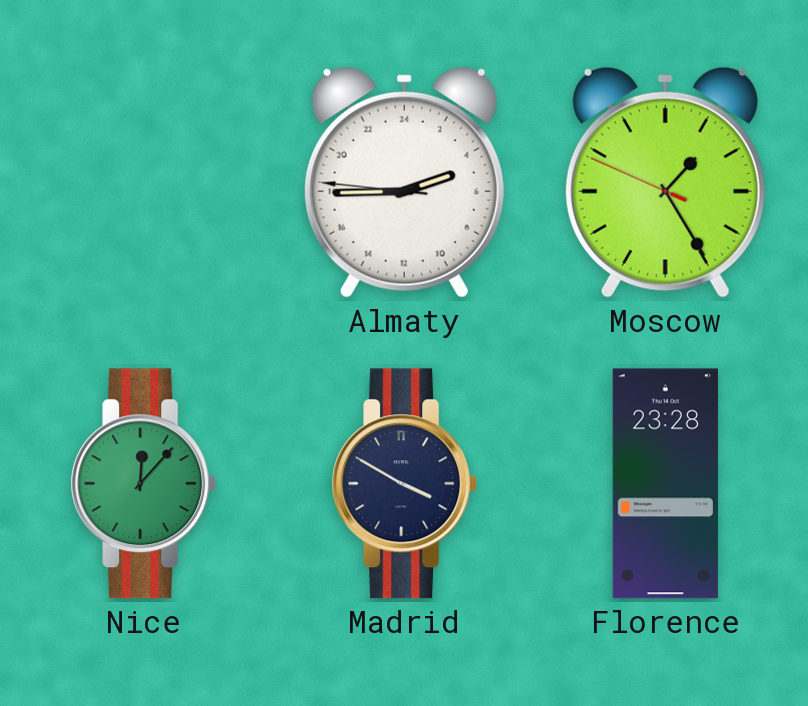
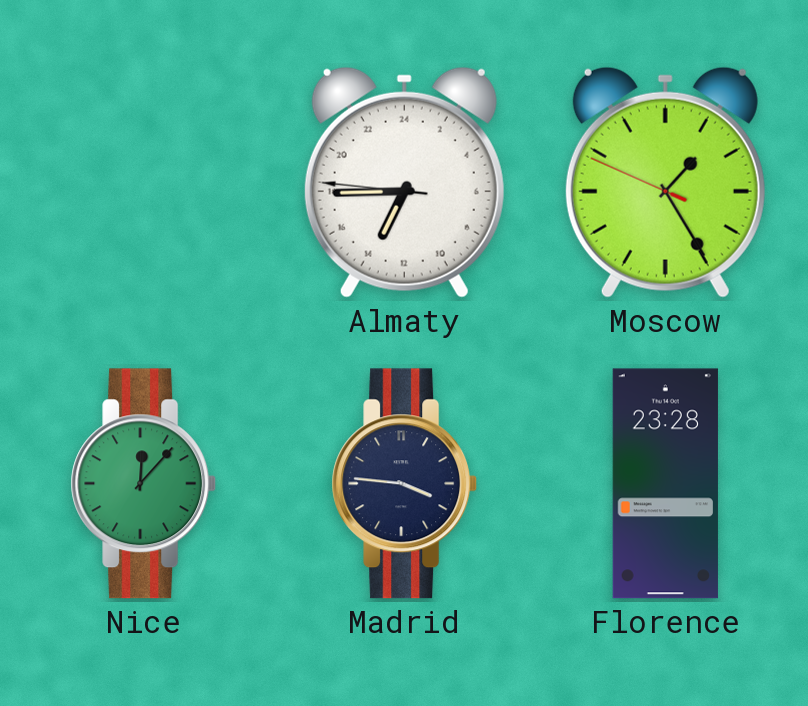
Almaty: 4:44 -> 13:44 (404, 182)
Madrid: 3:50 -> 3:46 (405, 484)
